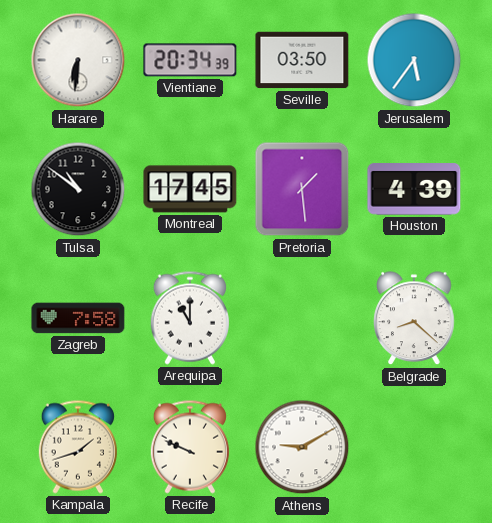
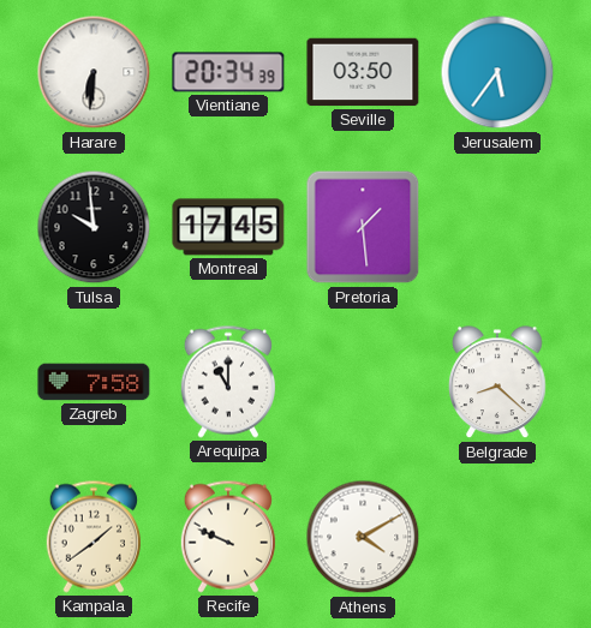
Tulsa: 10:51 -> 9:59 (94, 227)
Houston: 4:39 -> none (414, 189)
Kampala: 1:42 -> 1:39 (94, 537)
Athens: 9:10 -> 4:10 (363, 537)
